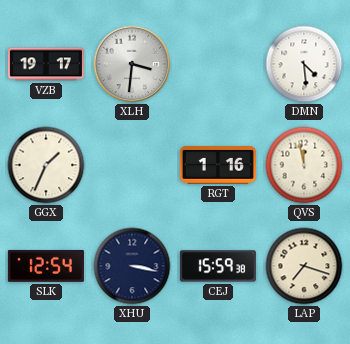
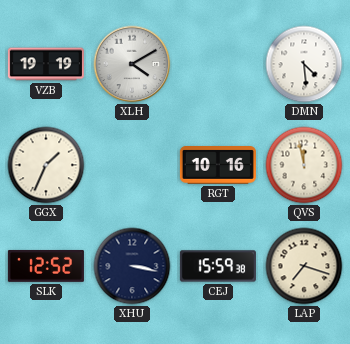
VZB: 19:17 -> 19:19 (46, 64)
XLH: 3:31 -> 4:10 (132, 64)
RGT: 1:16 -> 10:16 (218, 166)
SLK: 12:54 -> 12:52 (46, 266)
